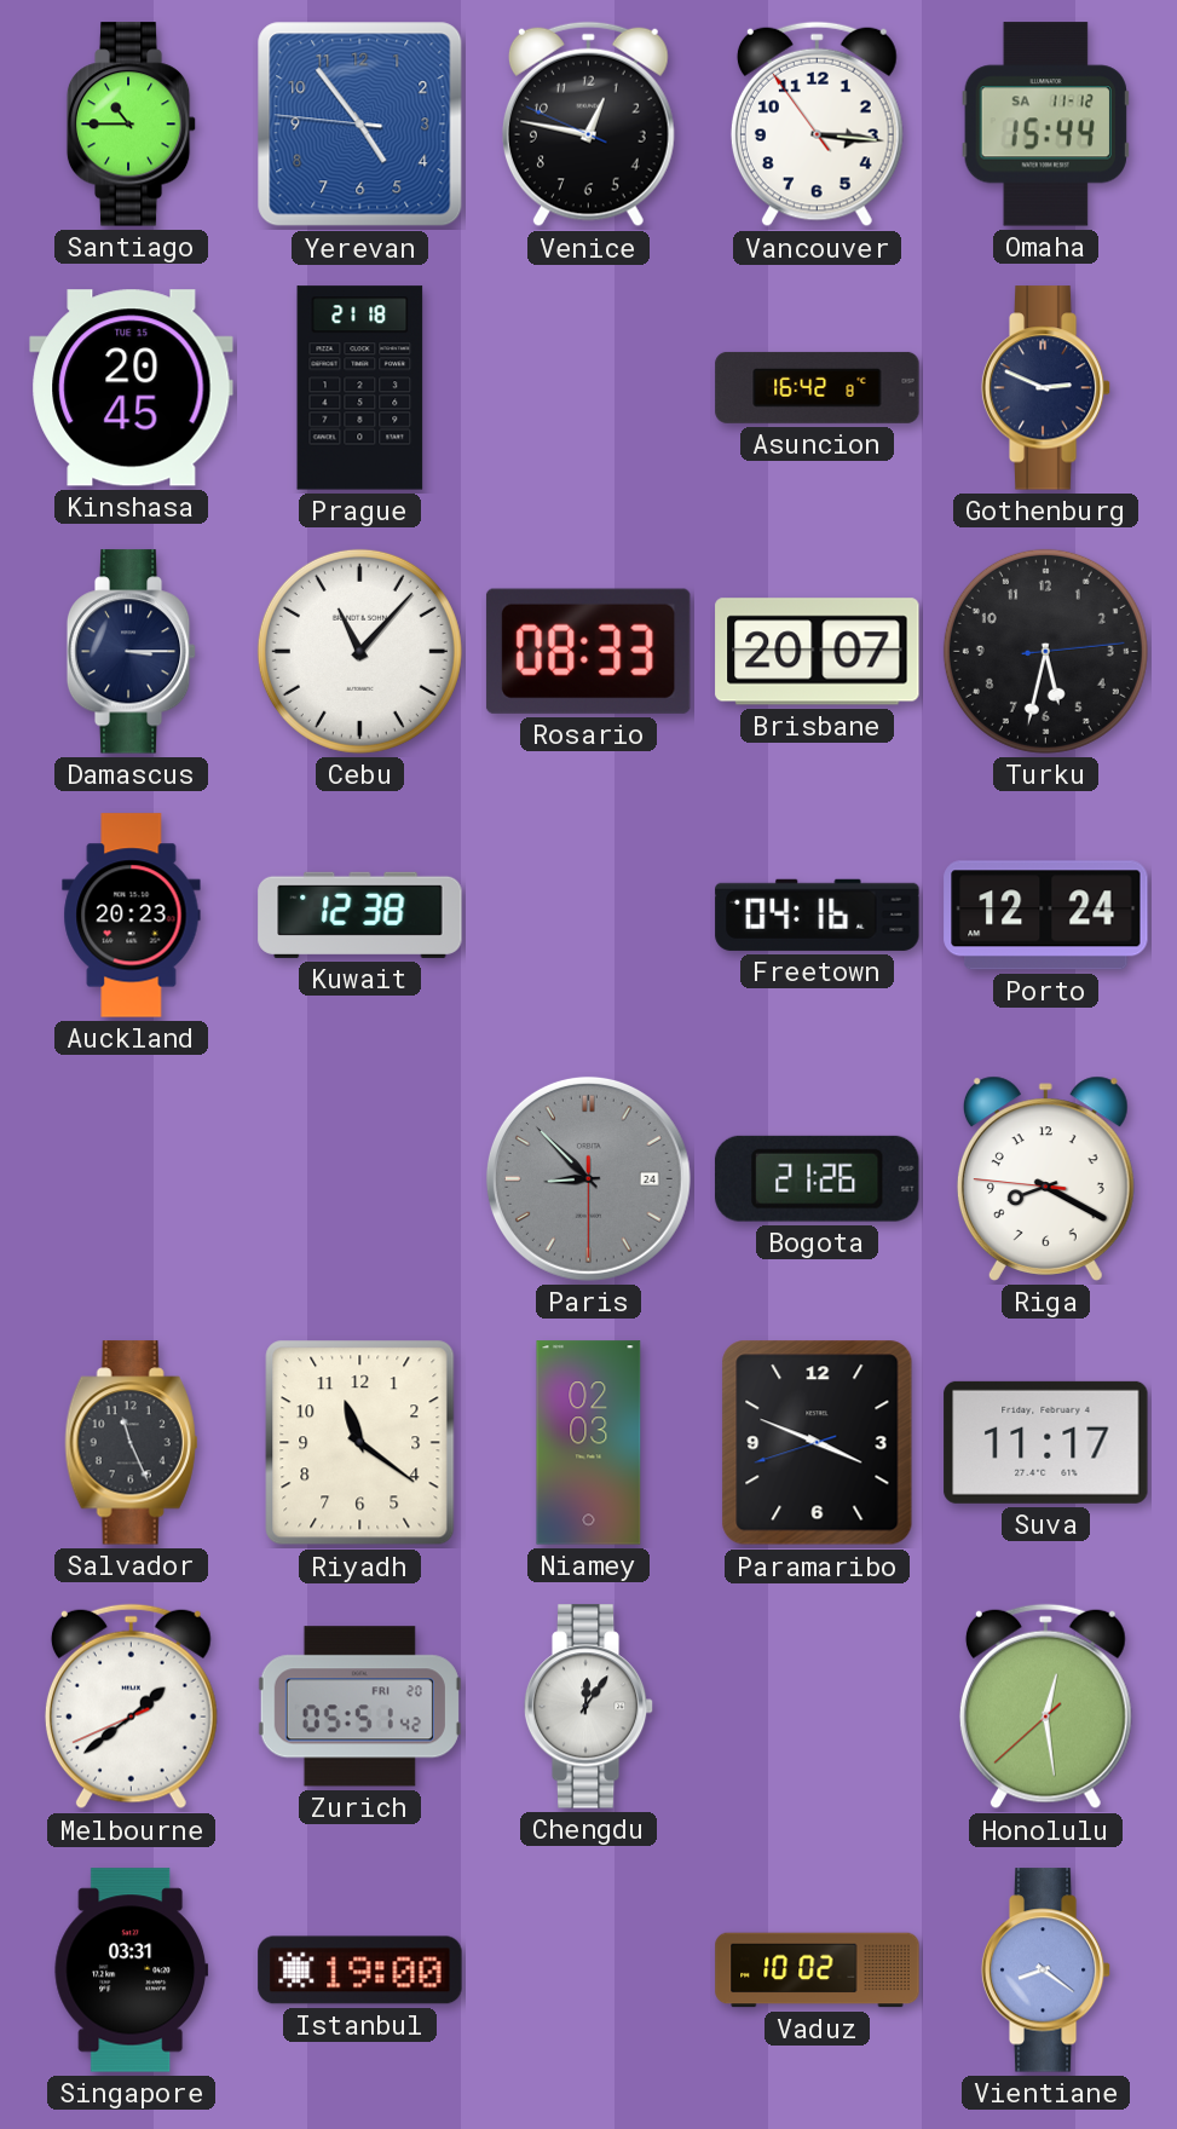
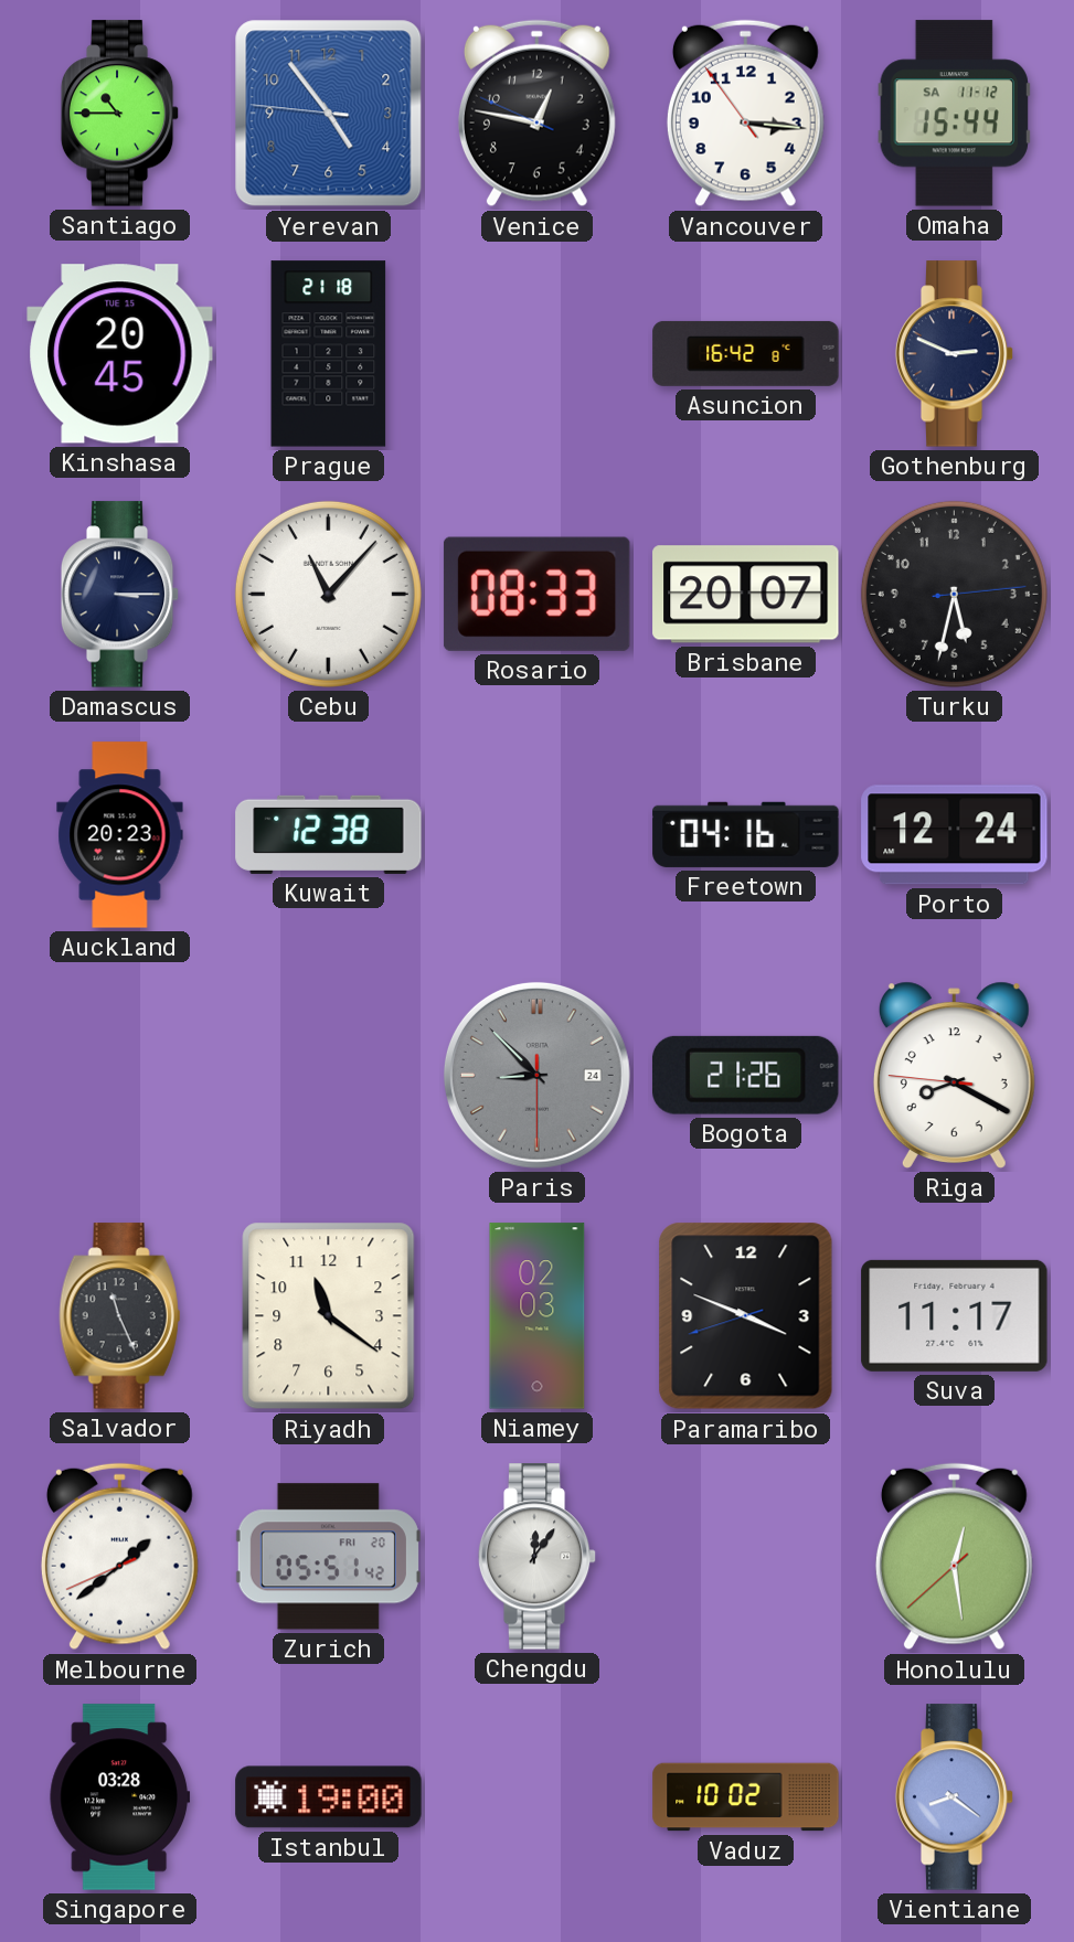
Singapore: 03:31 -> 03:28 (120, 1797)
